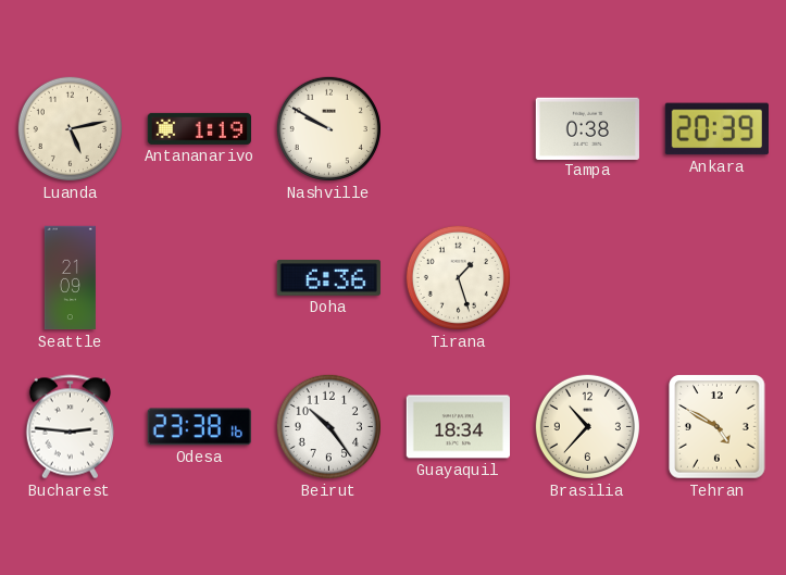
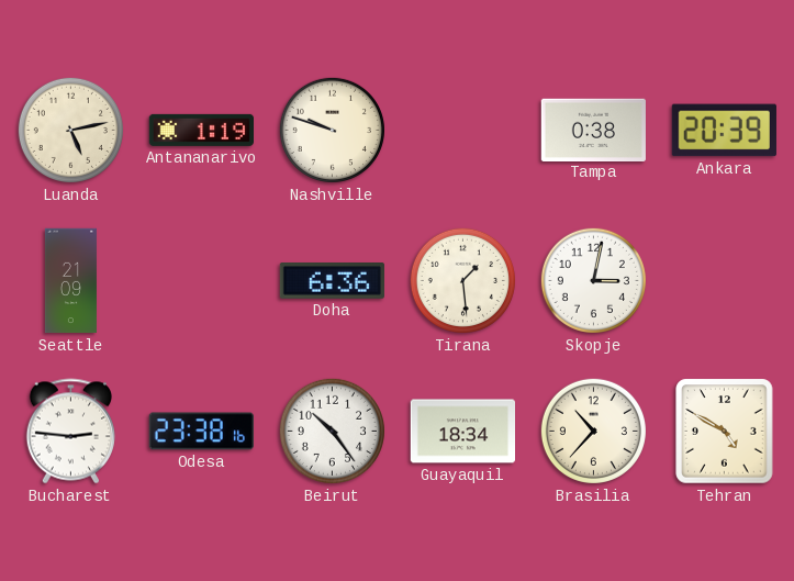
Nashville: 9:50 -> 9:48 (332, 130)
Tirana: 1:27 -> 1:29 (462, 280)
Skopje: none -> 3:02 (593, 280)
